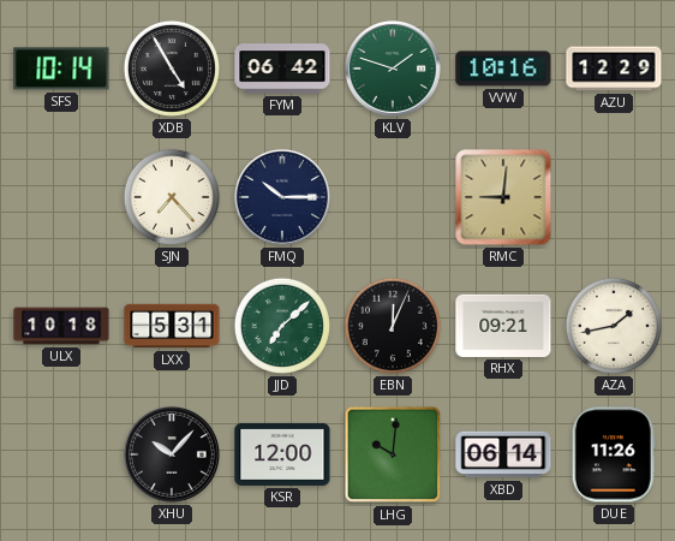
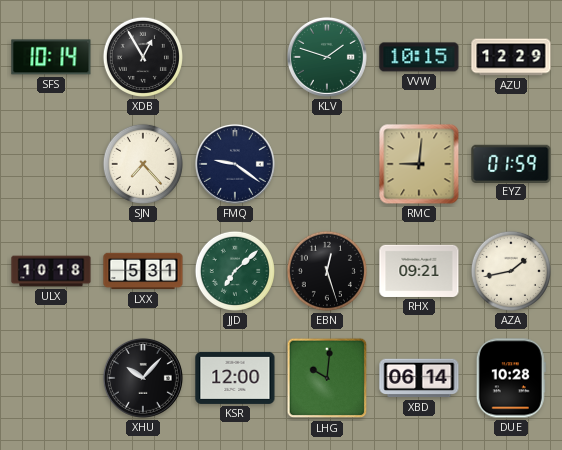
XDB: 4:55 -> 12:55 (143, 57)
FYM: 06:42 -> none (282, 69)
VVW: 10:16 -> 10:15 (419, 57)
FMQ: 10:15 -> 9:21 (235, 164)
EYZ: none -> 01:59 (511, 163)
EBN: 12:04 -> 12:27 (327, 271)
DUE: 11:26 -> 10:28 (511, 378)
